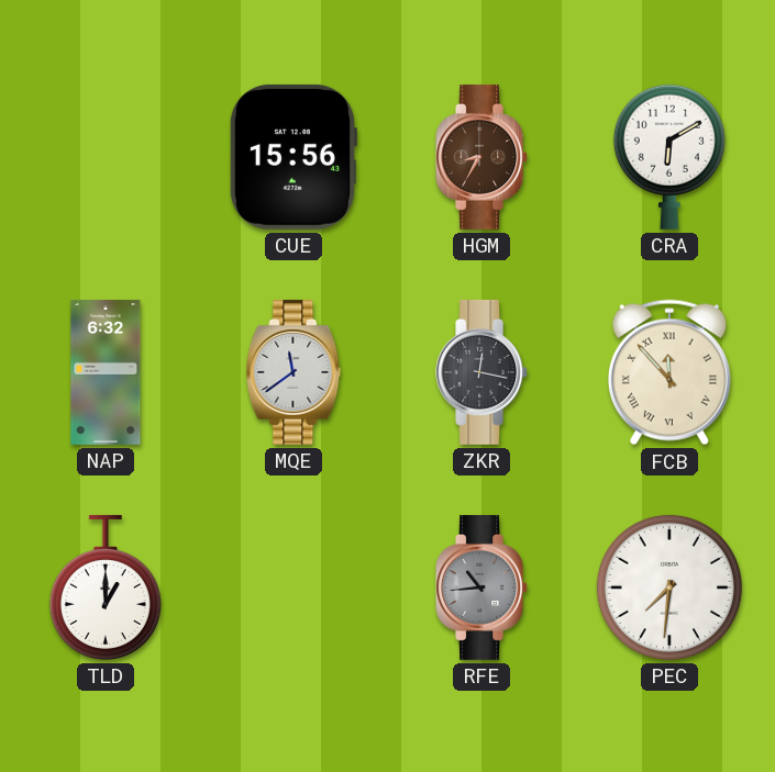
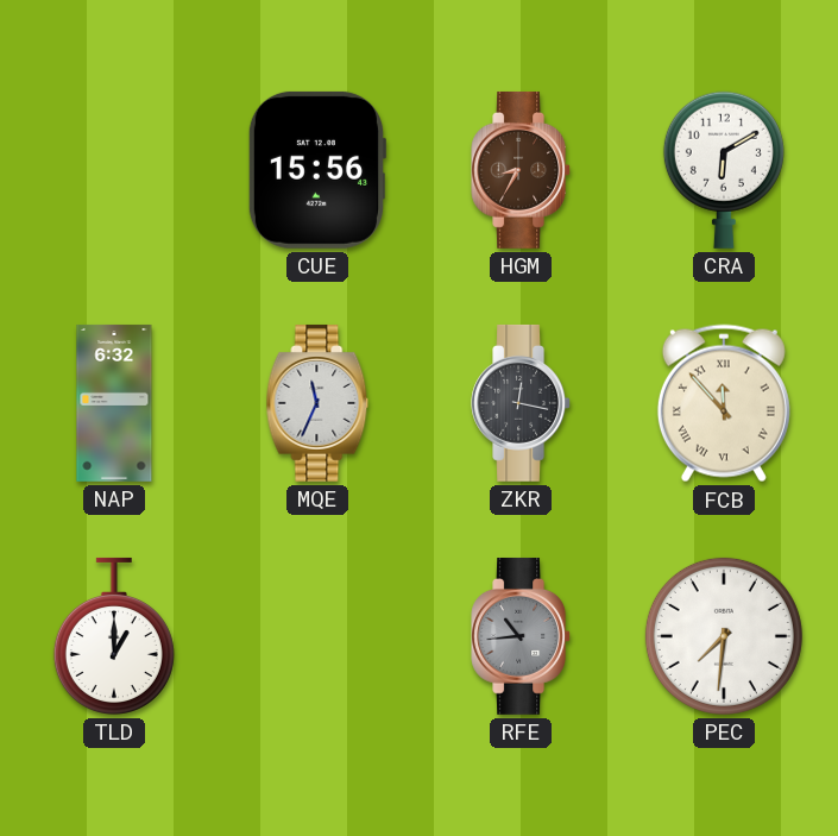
MQE: 11:39 -> 11:34 (317, 403)
